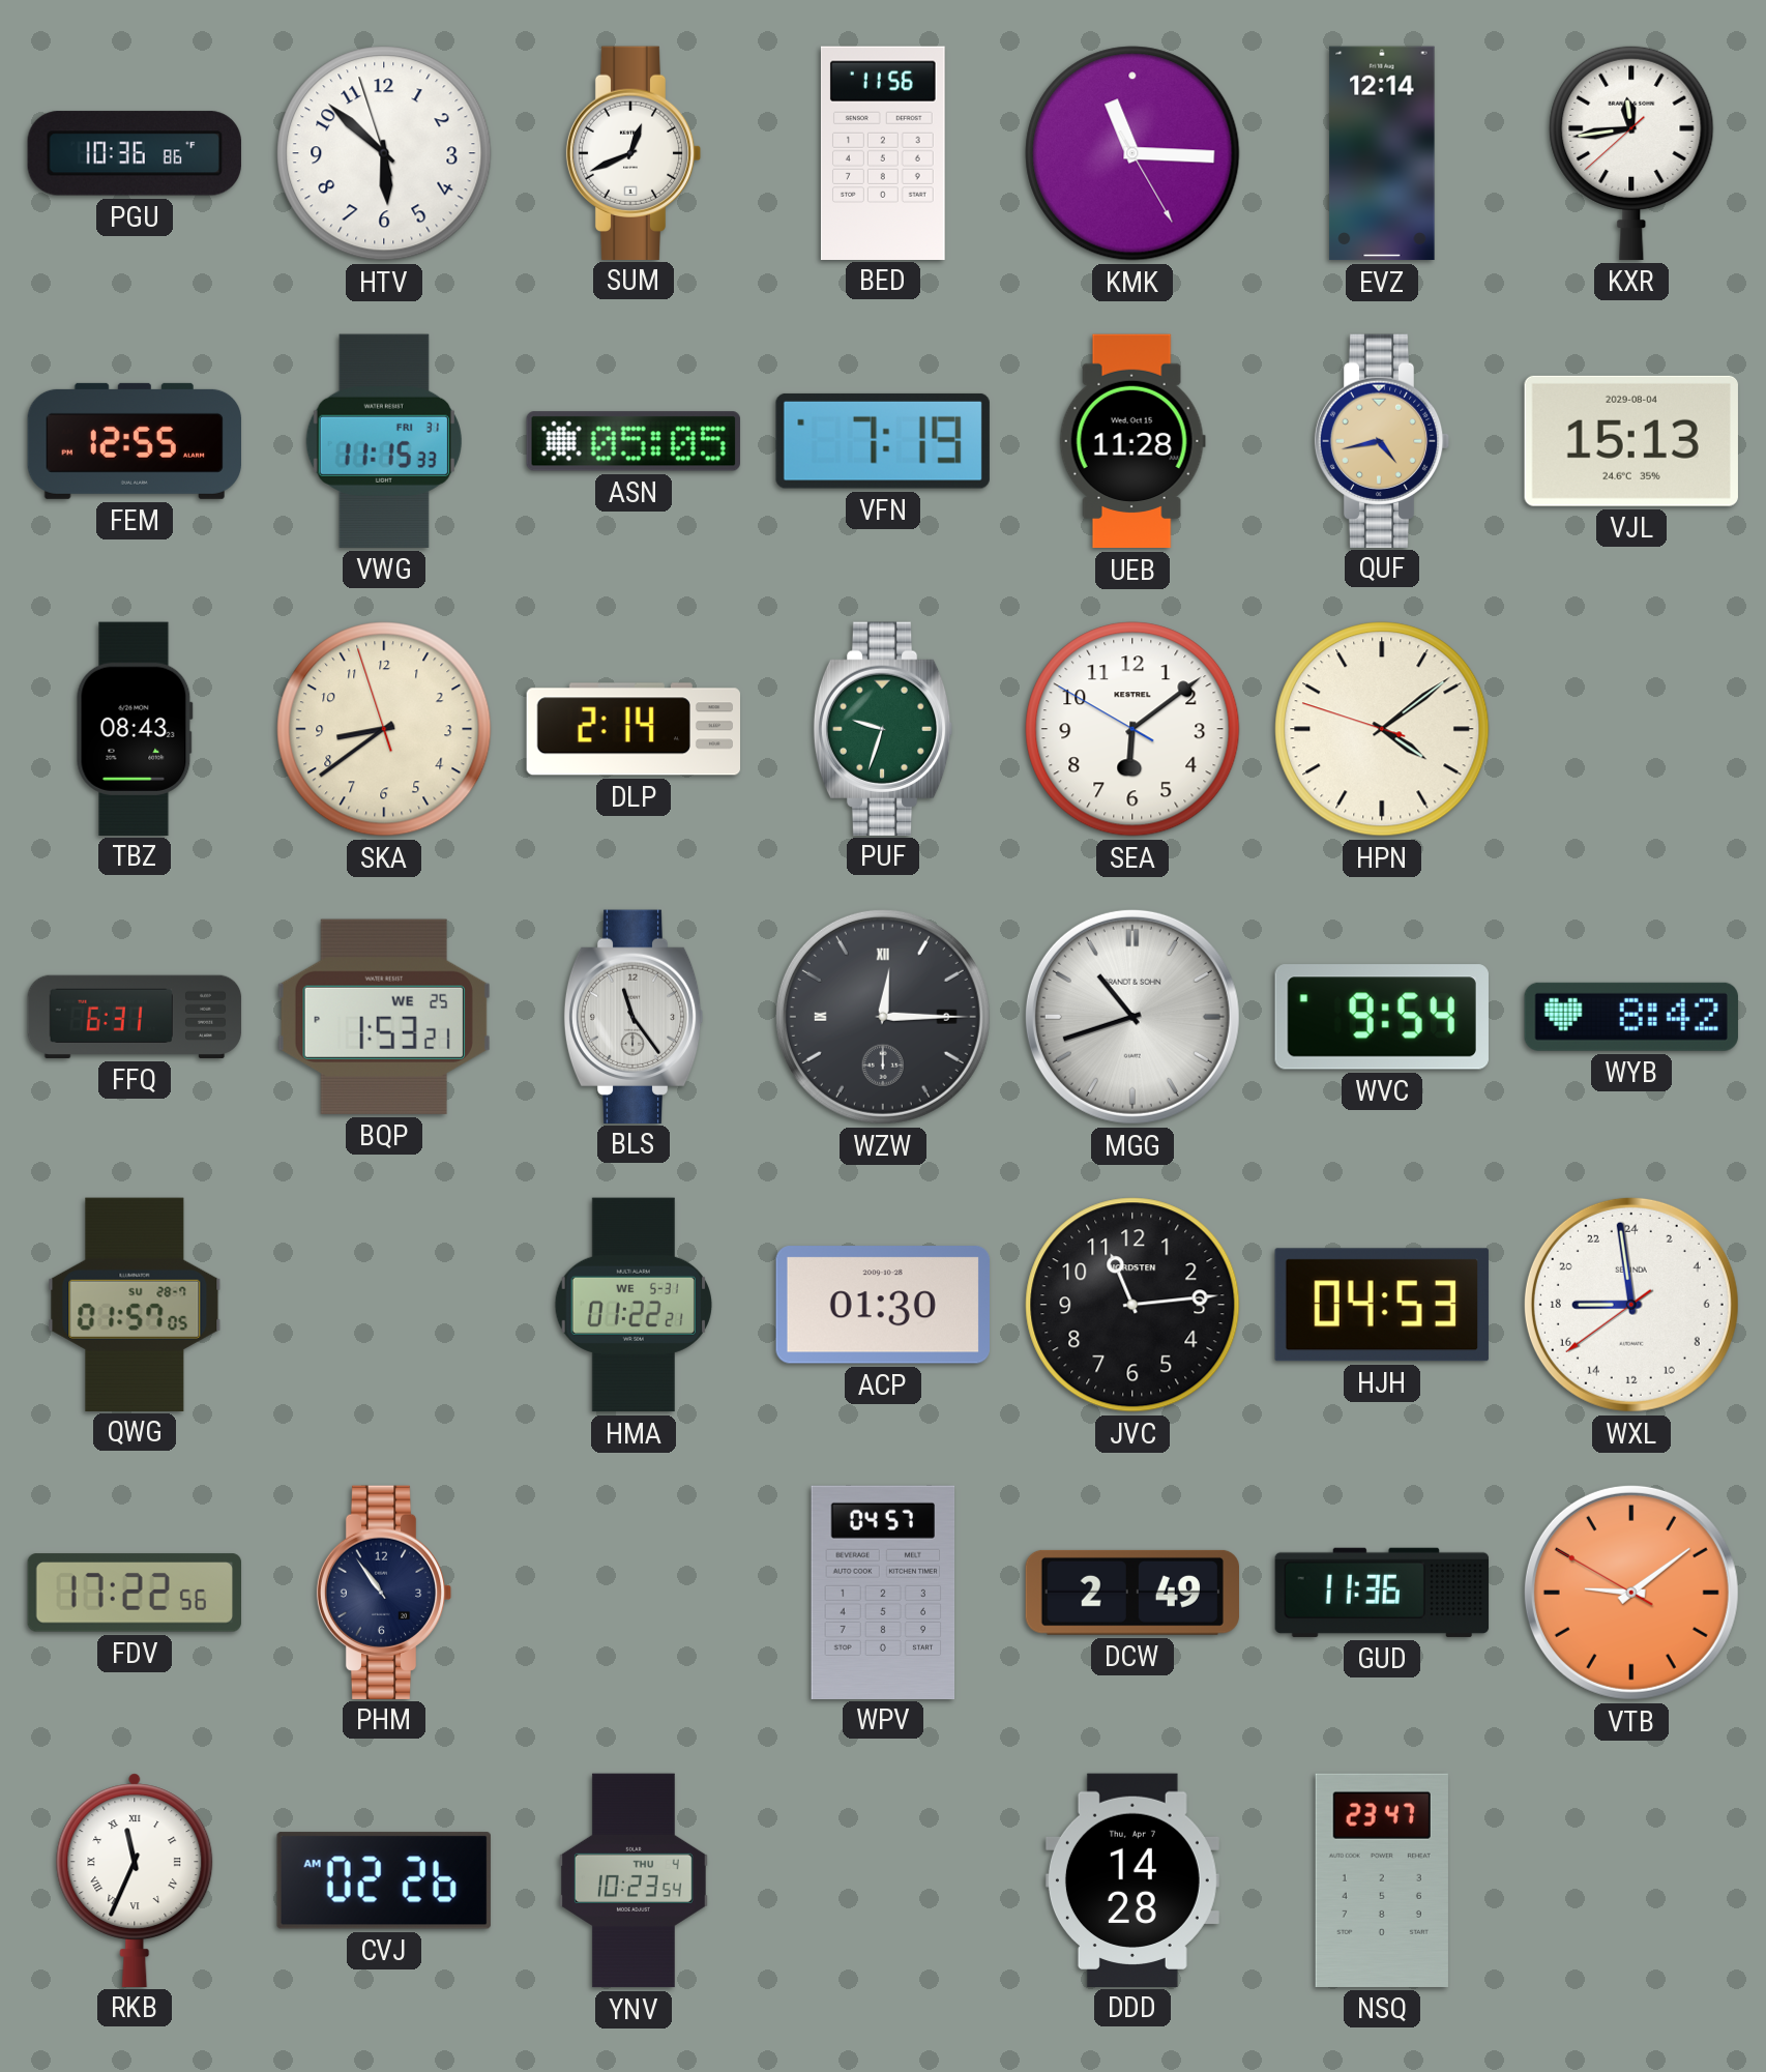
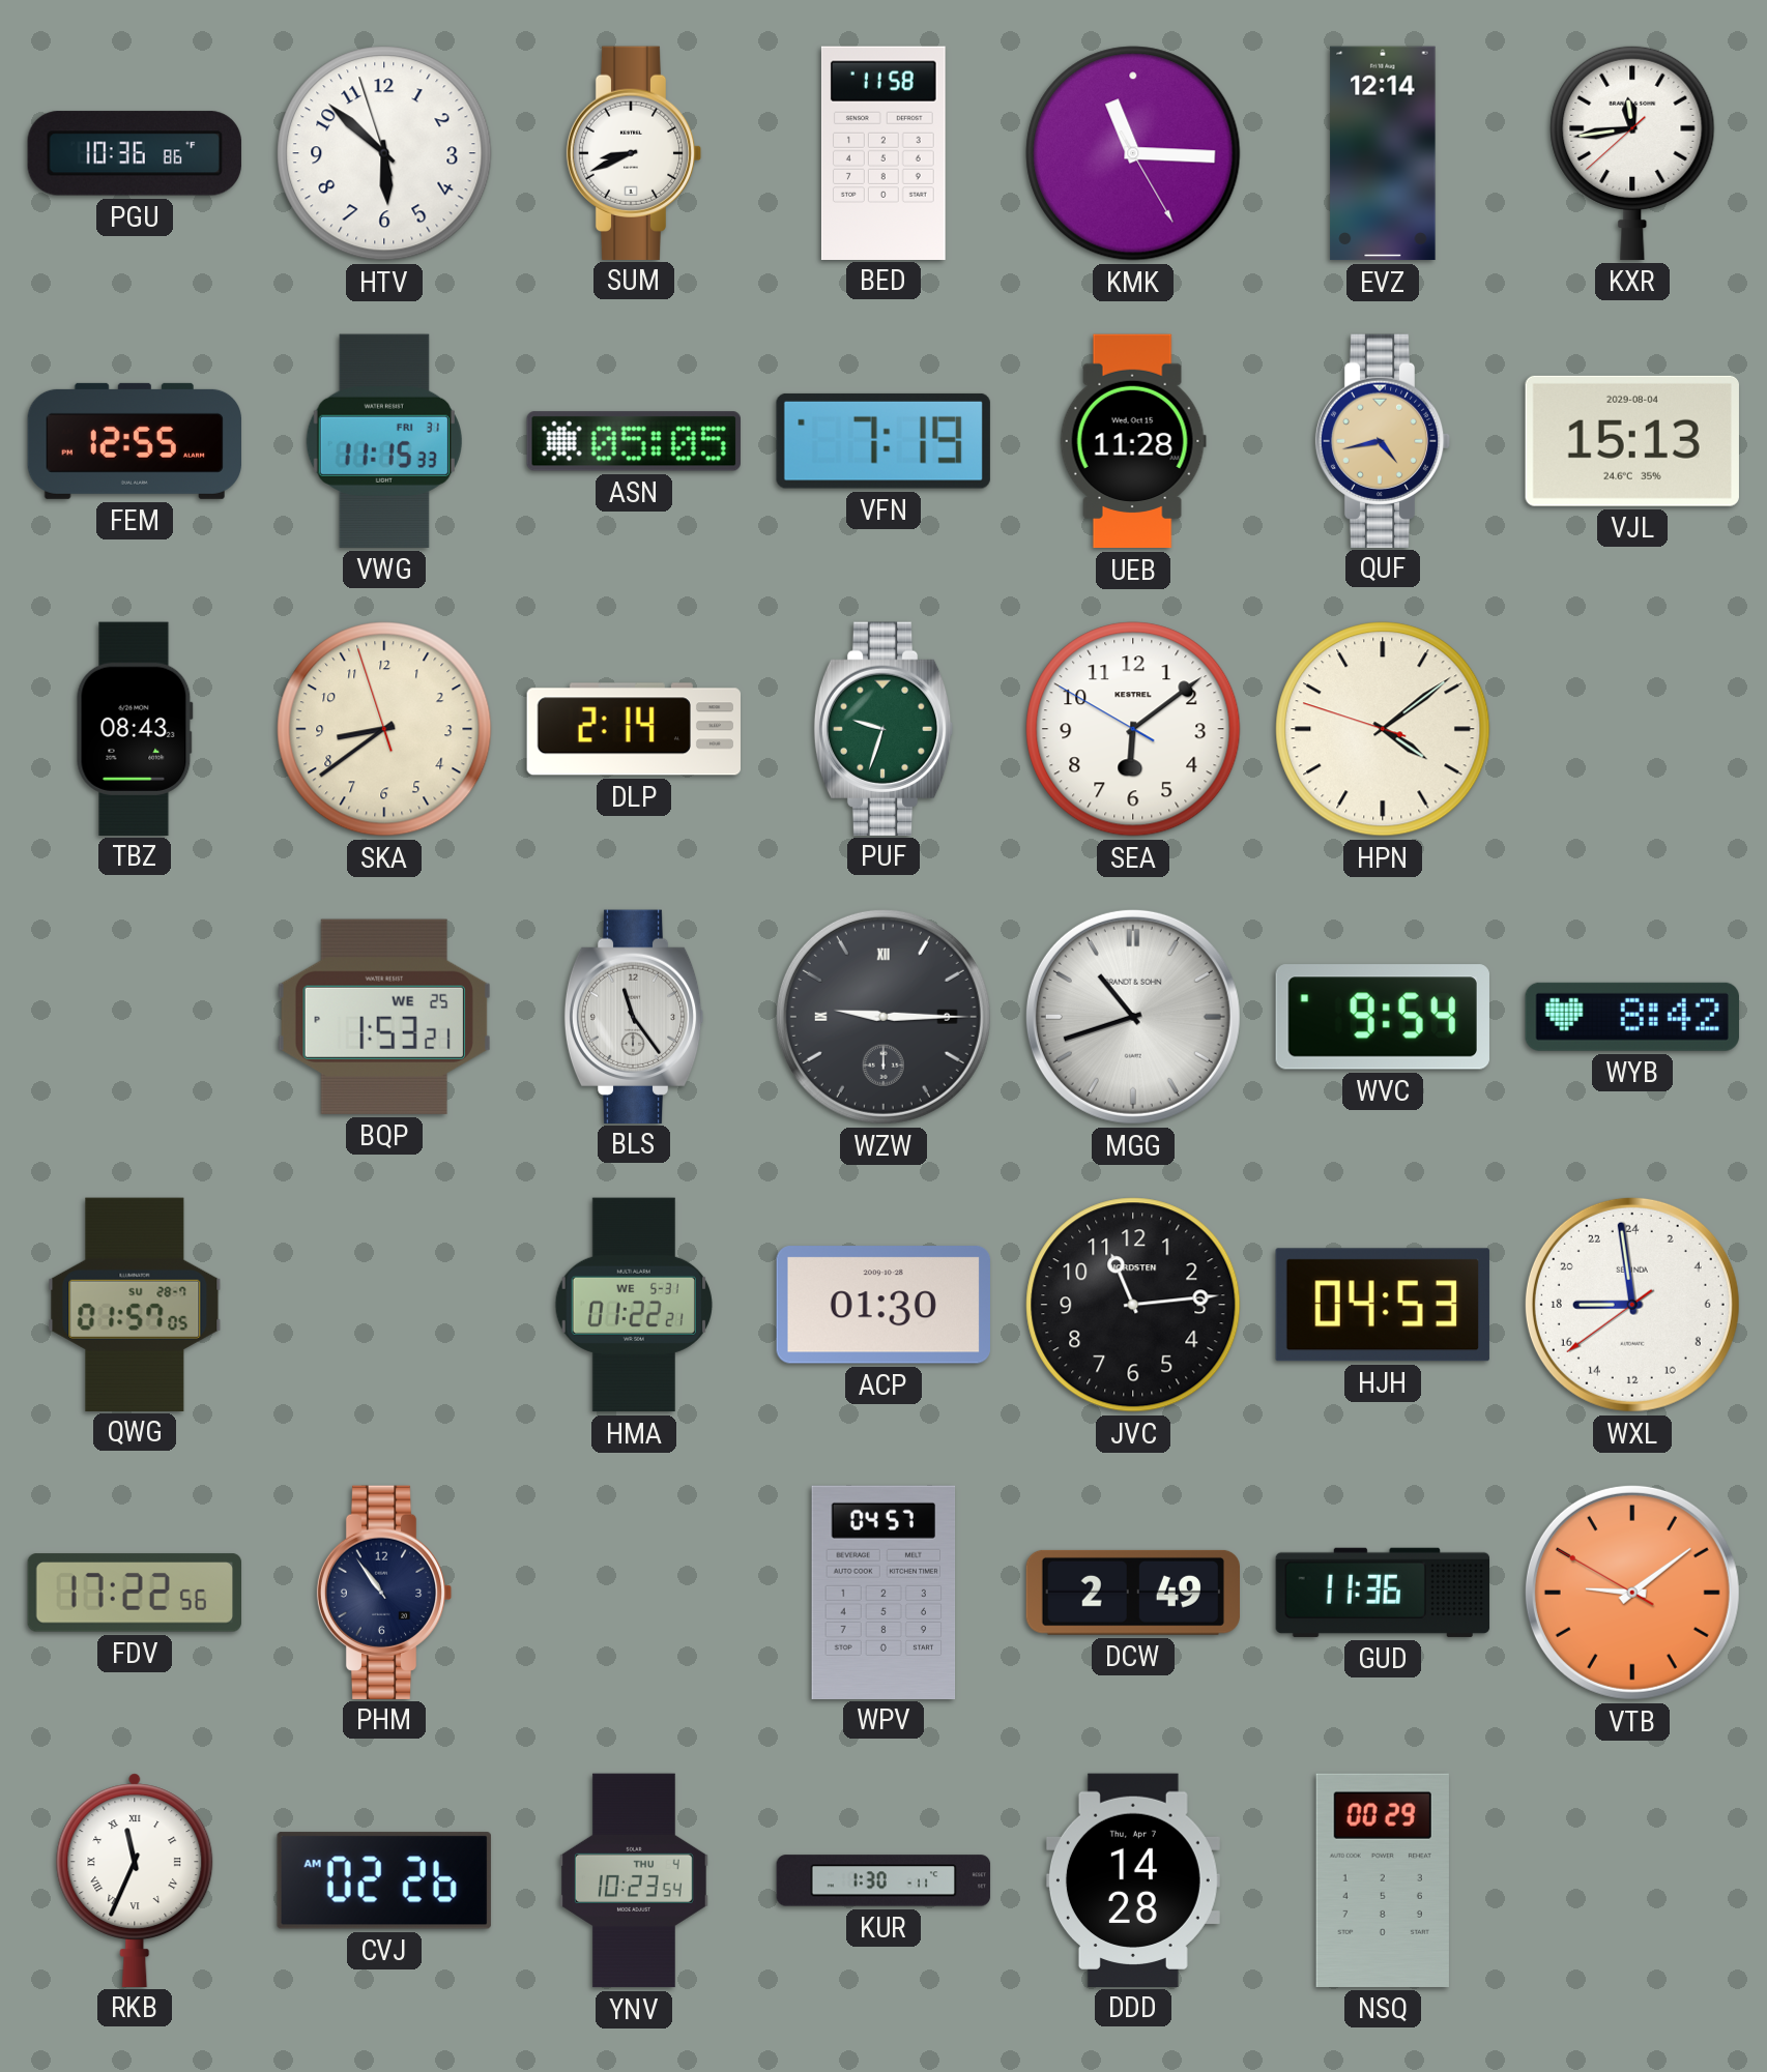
SUM: 12:41 -> 8:41 (634, 152)
BED: 11:56 -> 11:58 (883, 152)
FFQ: 6:31 -> none (135, 1017)
WZW: 12:15 -> 9:15 (883, 1017)
KUR: none -> 1:30 (883, 1880)
NSQ: 23:47 -> 00:29 (1383, 1880)
